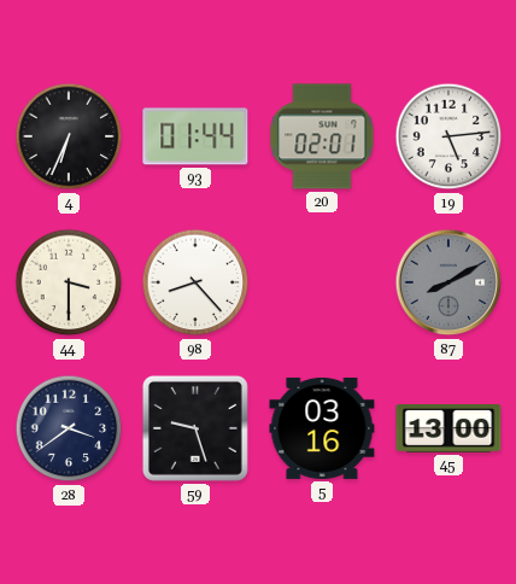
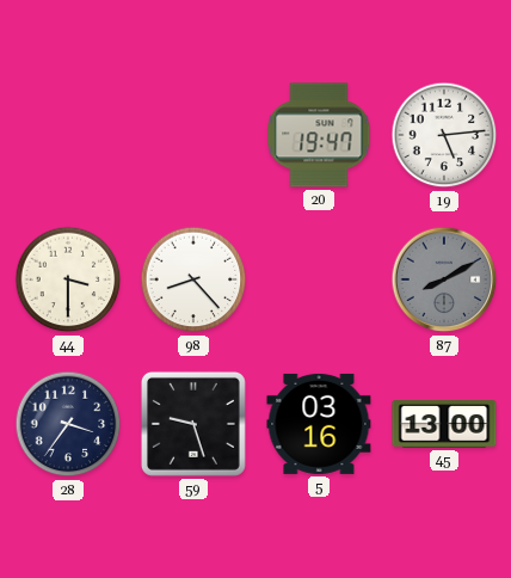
4: 6:34 -> none (69, 136)
93: 01:44 -> none (195, 136)
20: 02:01 -> 19:47 (319, 135)
28: 3:39 -> 3:36 (68, 424)
